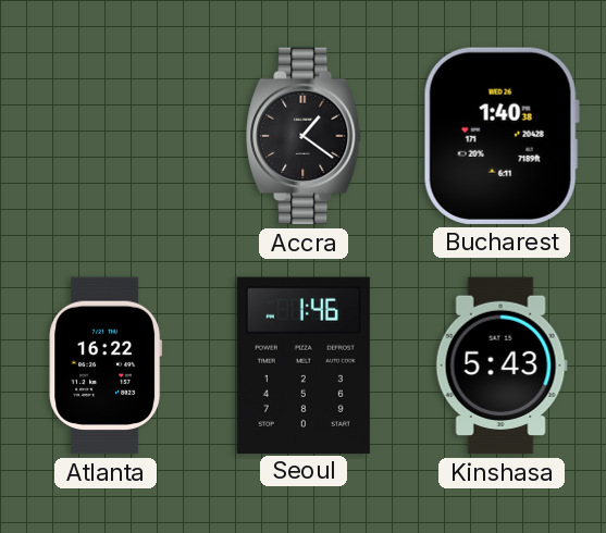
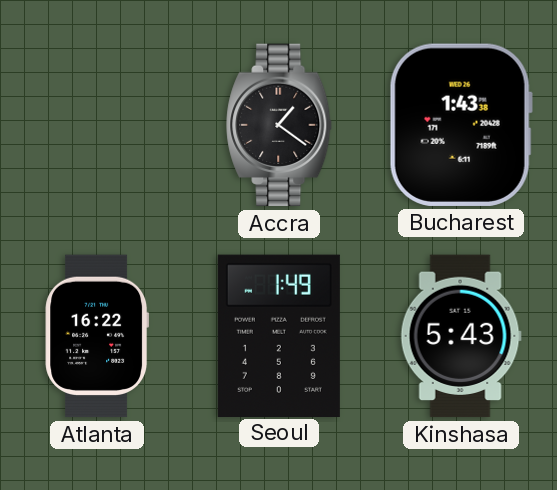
Bucharest: 1:40 -> 1:43 (461, 125)
Seoul: 1:46 -> 1:49 (279, 335)
